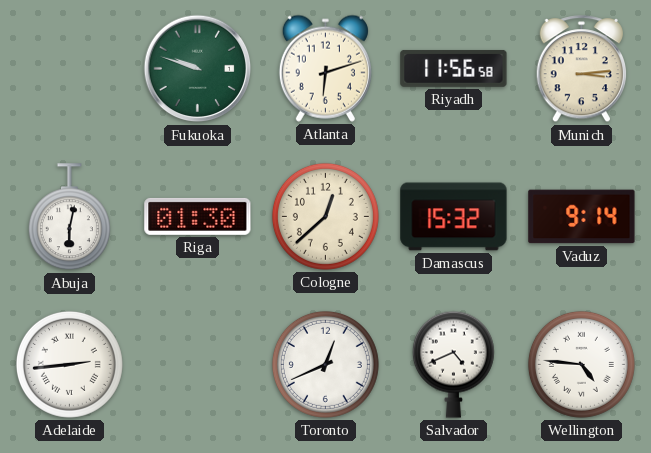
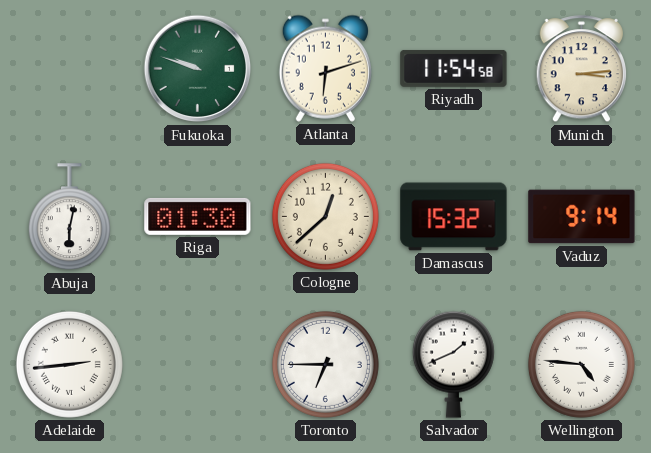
Riyadh: 11:56 -> 11:54 (454, 69)
Toronto: 12:41 -> 6:45 (325, 364)
Salvador: 4:41 -> 1:41 (453, 364)
